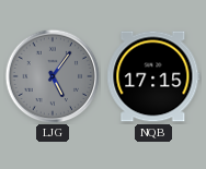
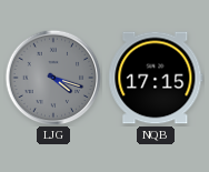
LJG: 5:06 -> 4:18 (53, 78)
